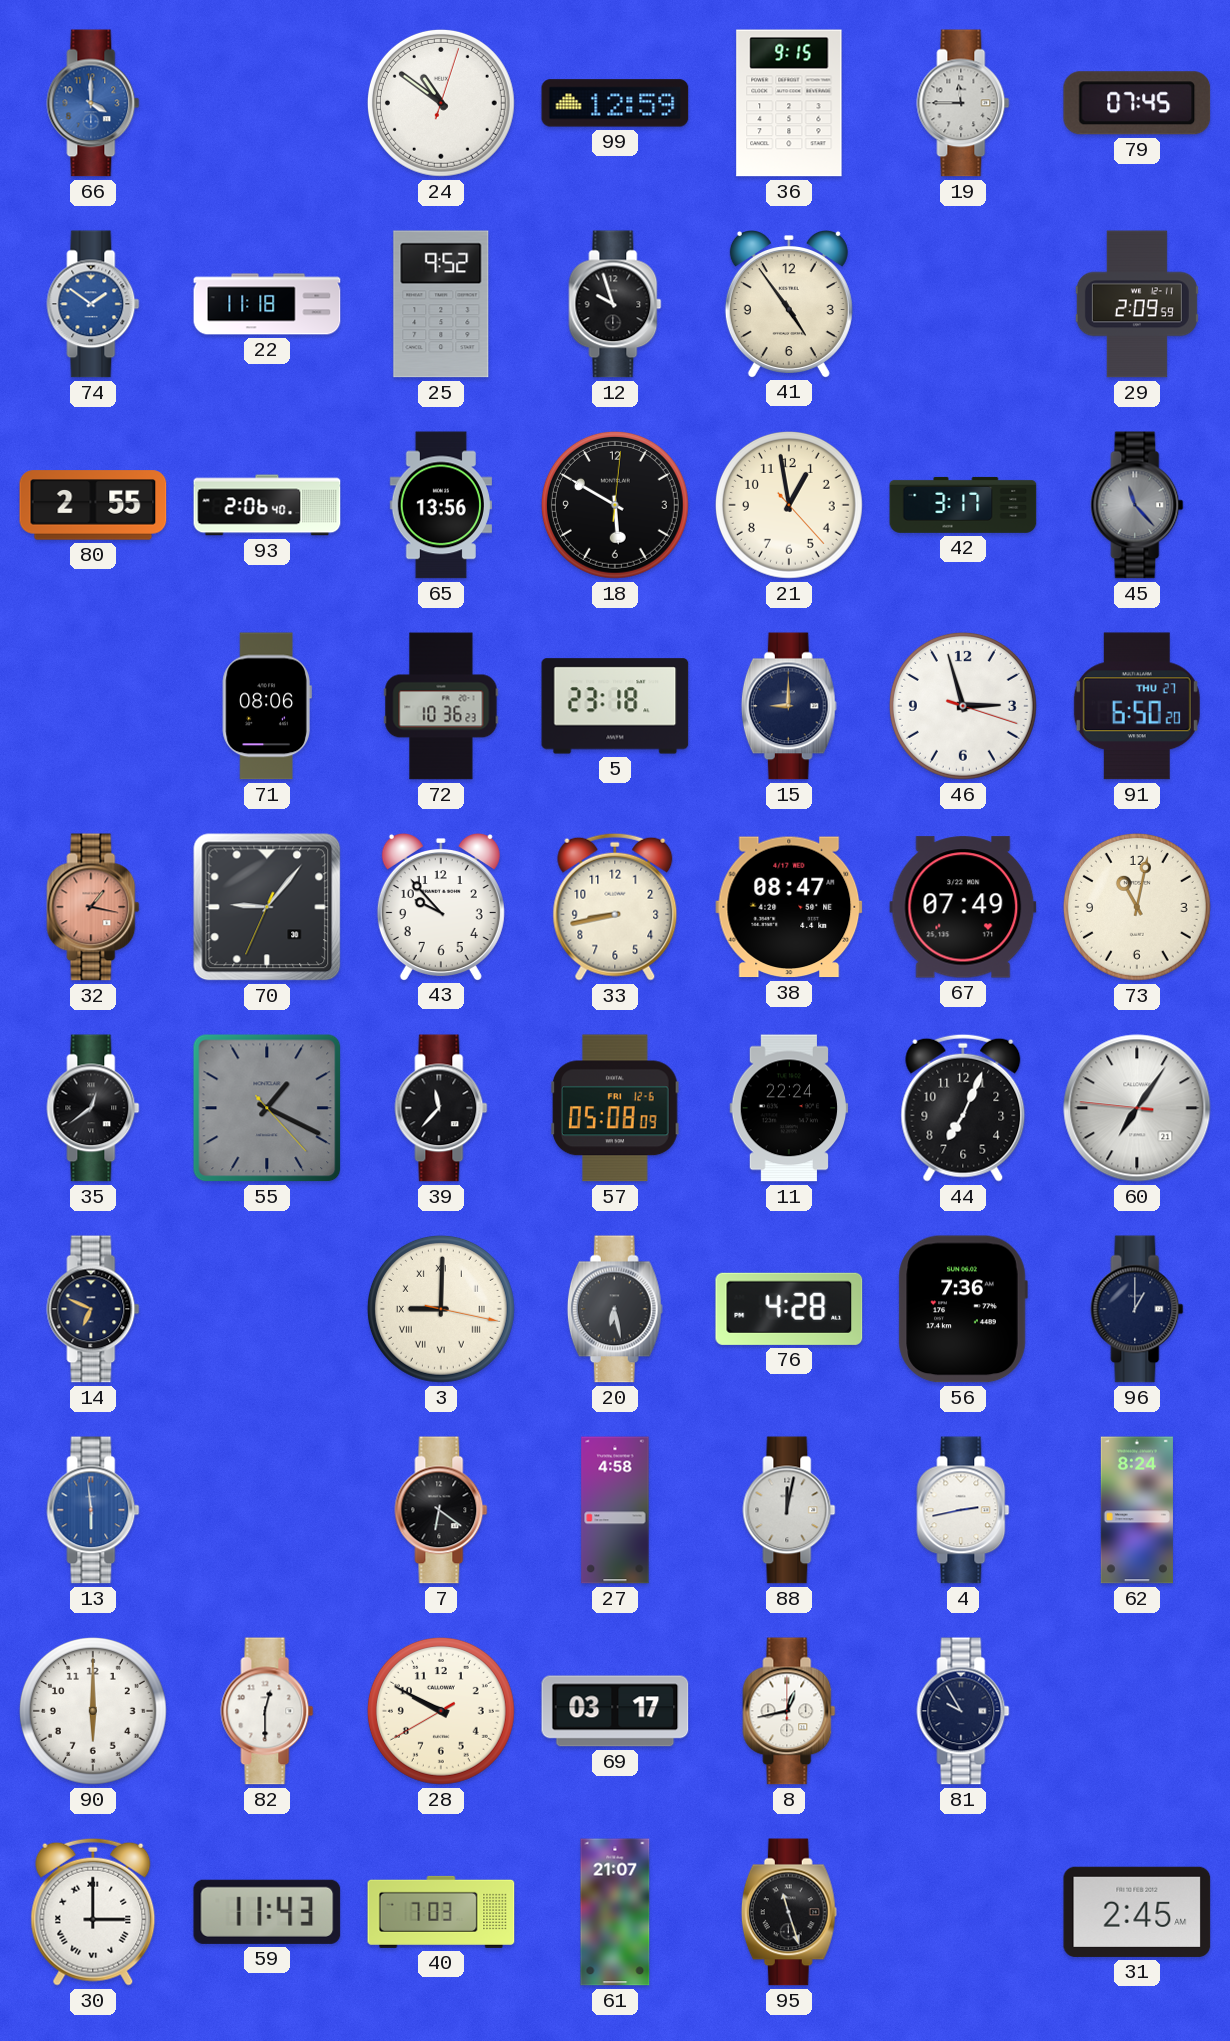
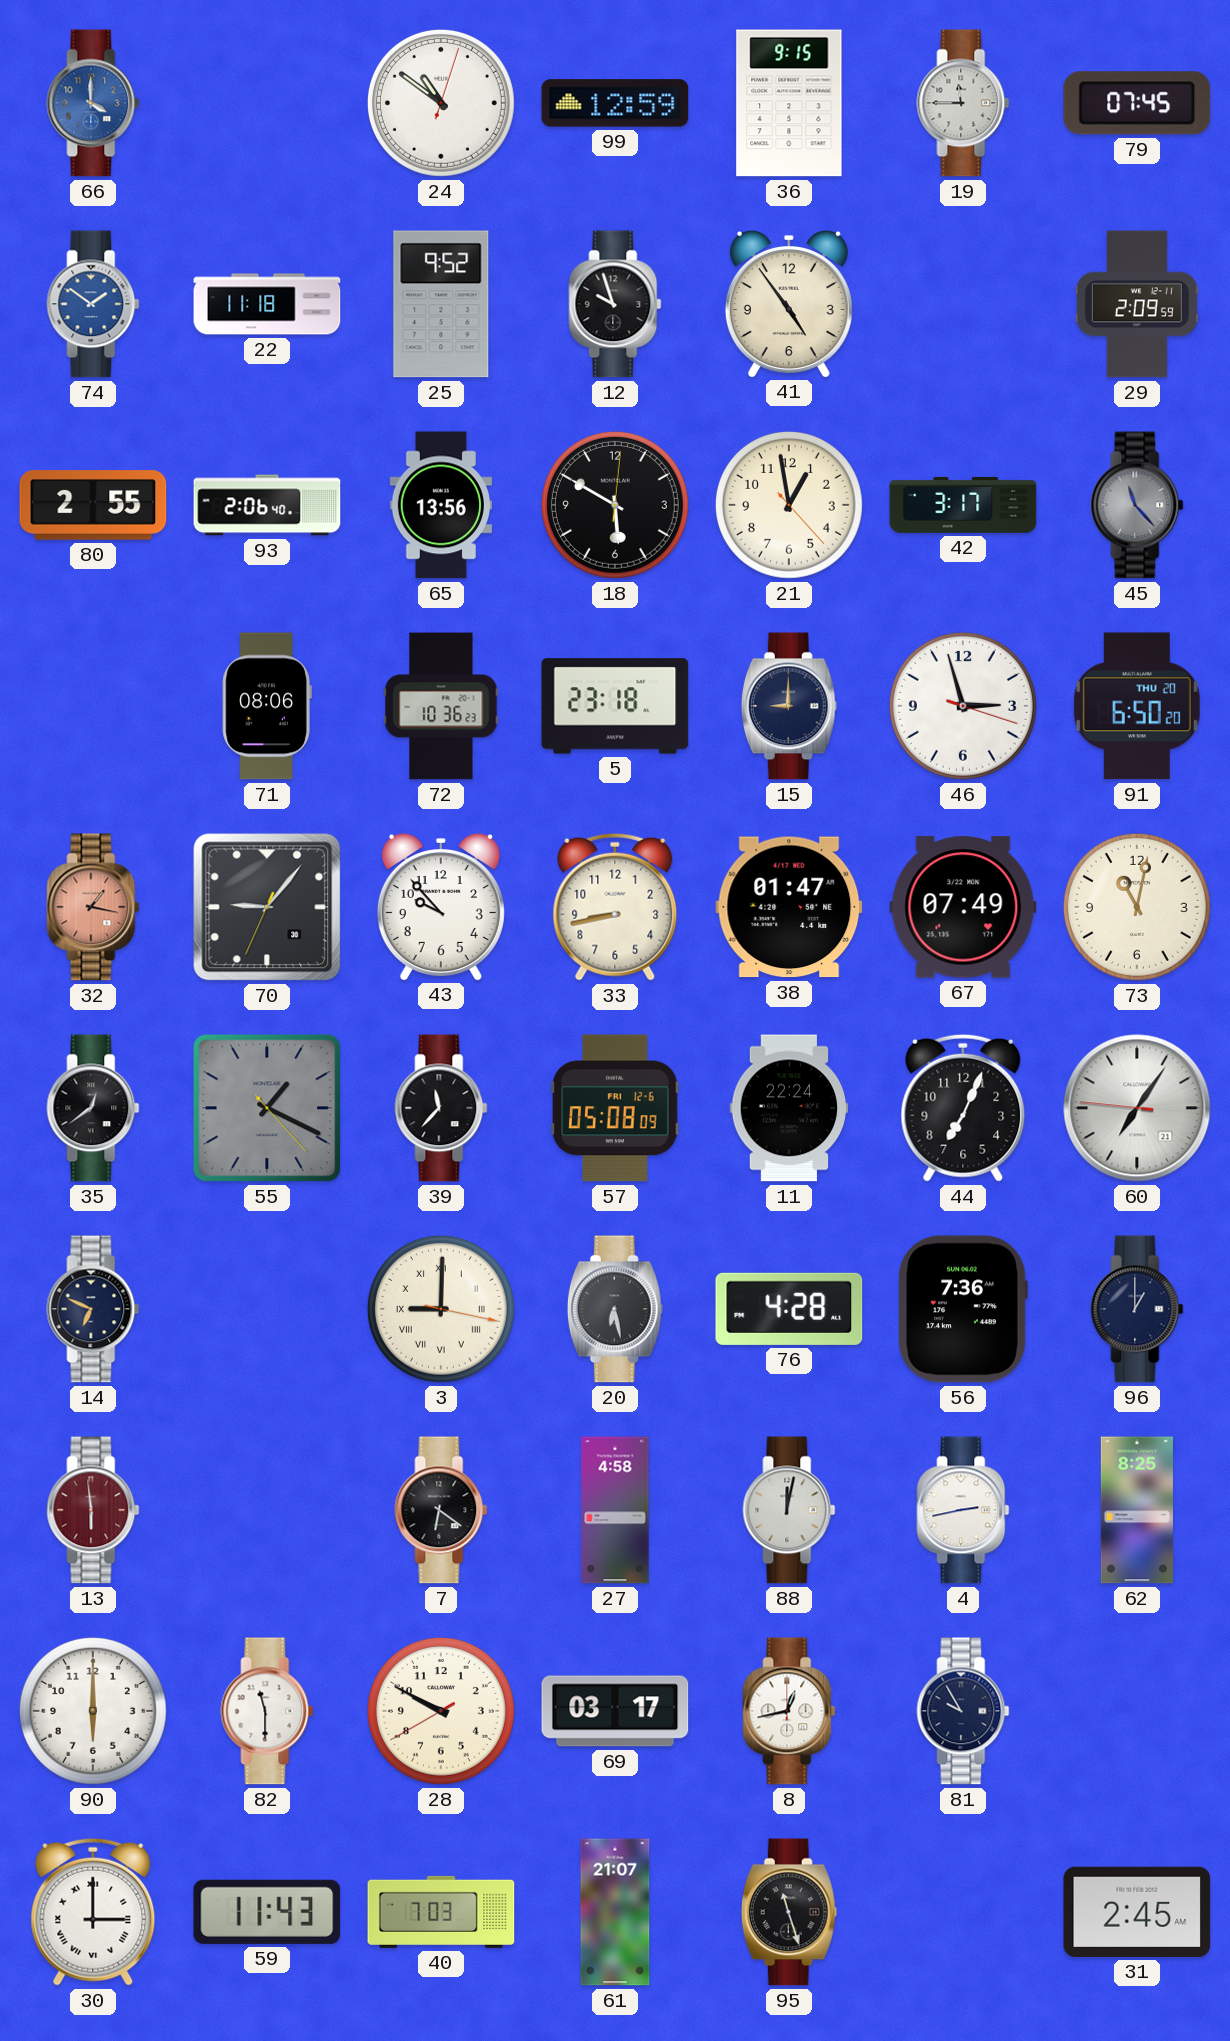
91 date: THU 27 -> THU 20 (1137, 706)
38: 08:47 -> 01:47 (789, 907)
13 dial: blue -> burgundy (93, 1510)
62: 8:24 -> 8:25 (1137, 1510)
82: 12:30 -> 11:30 (267, 1711)
